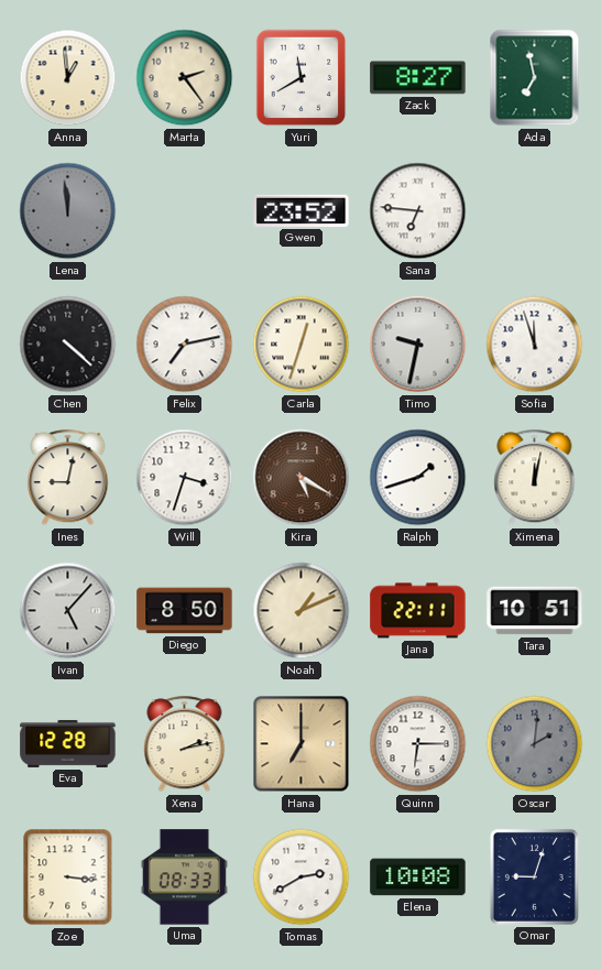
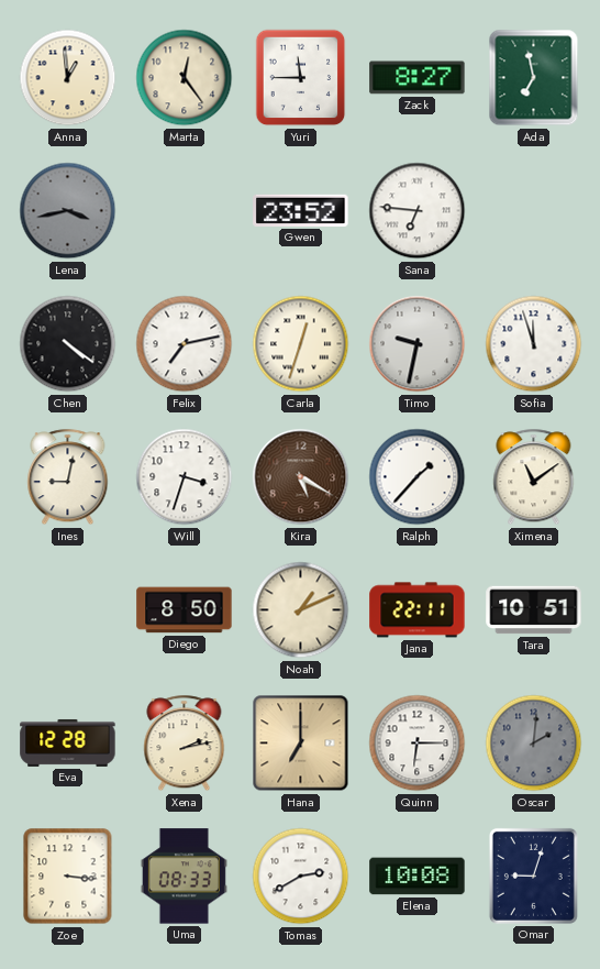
Marta: 2:24 -> 12:24 (185, 78)
Yuri: 11:40 -> 11:45 (301, 78)
Lena: 11:59 -> 3:43 (68, 211)
Chen: 4:22 -> 4:21 (68, 344)
Ralph: 1:42 -> 1:37 (418, 477)
Ximena: 12:02 -> 11:09 (534, 477)
Ivan: 5:07 -> none (68, 611)
